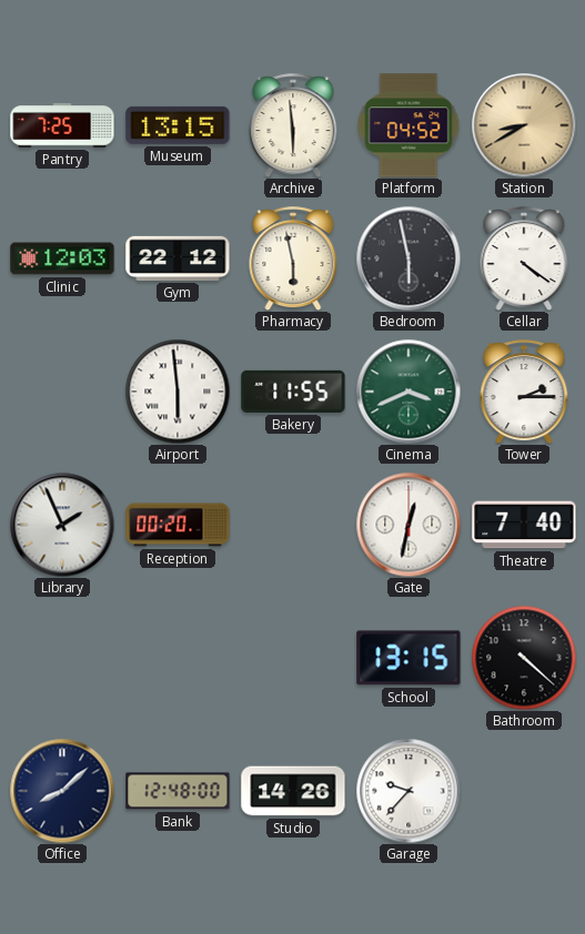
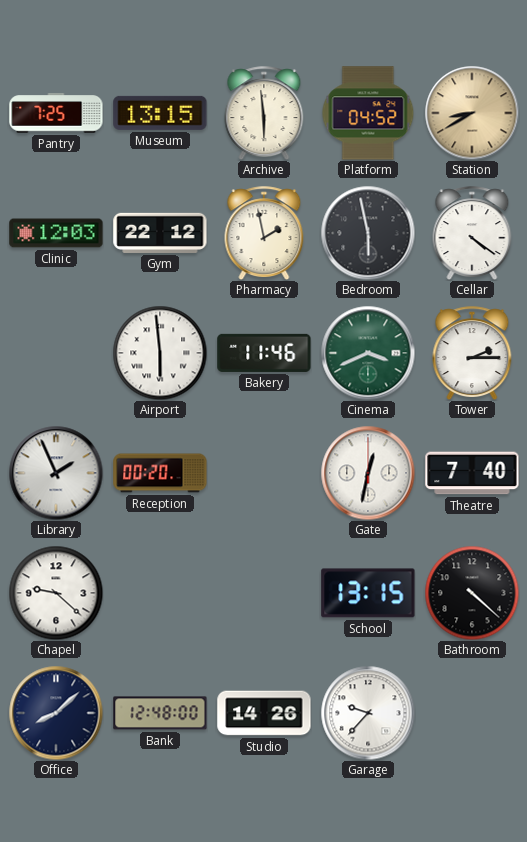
Pharmacy: 5:58 -> 1:58 (264, 233)
Bakery: 11:55 -> 11:46 (264, 353)
Chapel: none -> 9:22 (56, 593)
